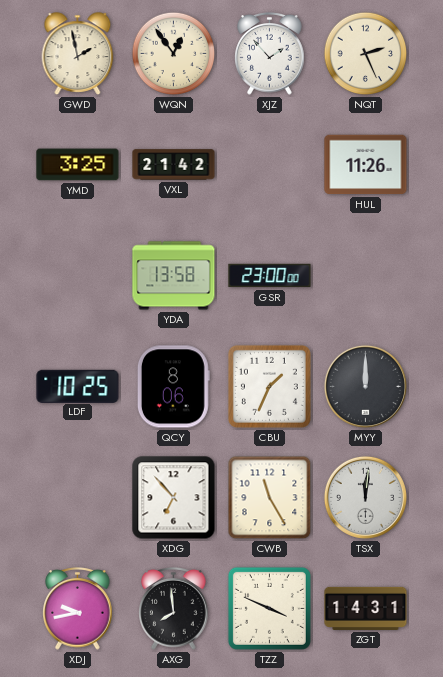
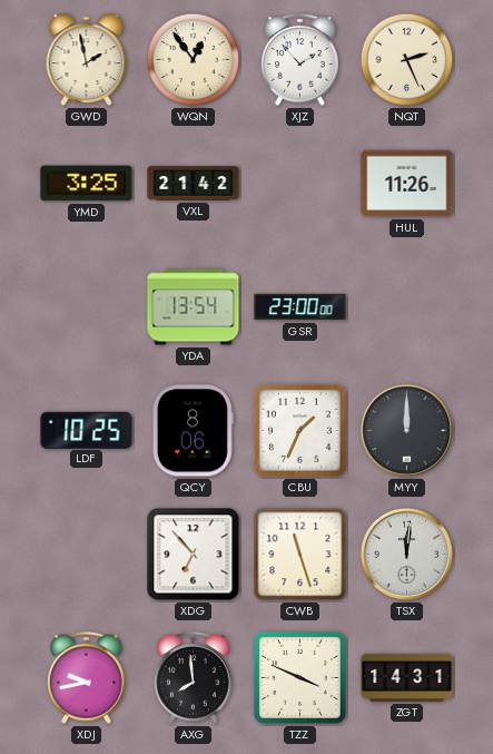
YDA: 13:58 -> 13:54 (194, 307)
CWB: 11:25 -> 11:27 (300, 555)
